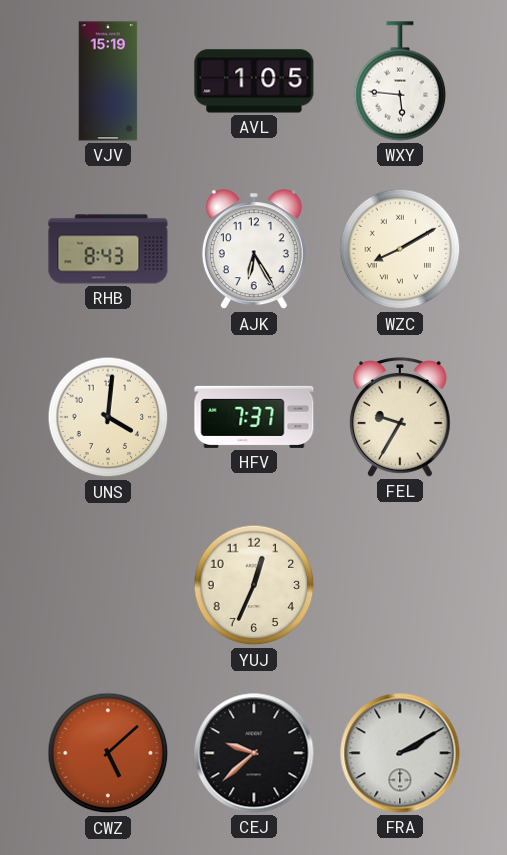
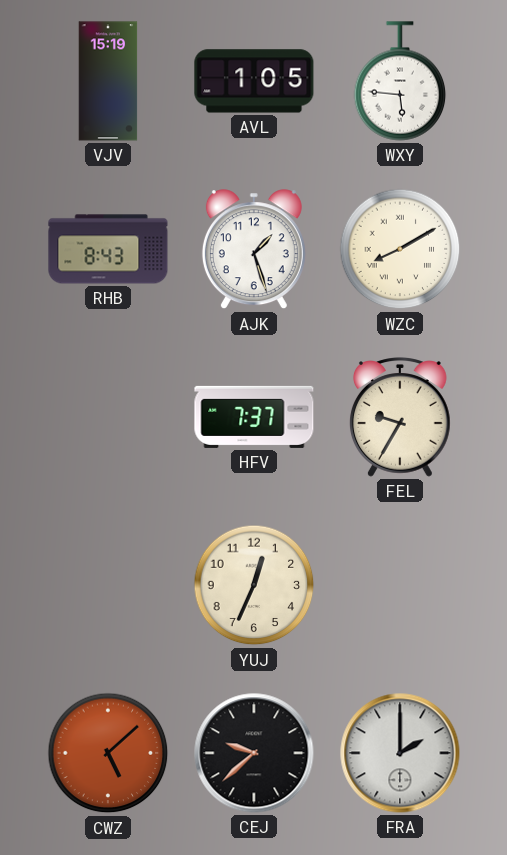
AJK: 6:25 -> 1:27 (254, 250)
UNS: 4:01 -> none (108, 417)
FRA: 2:10 -> 2:00 (400, 753)
